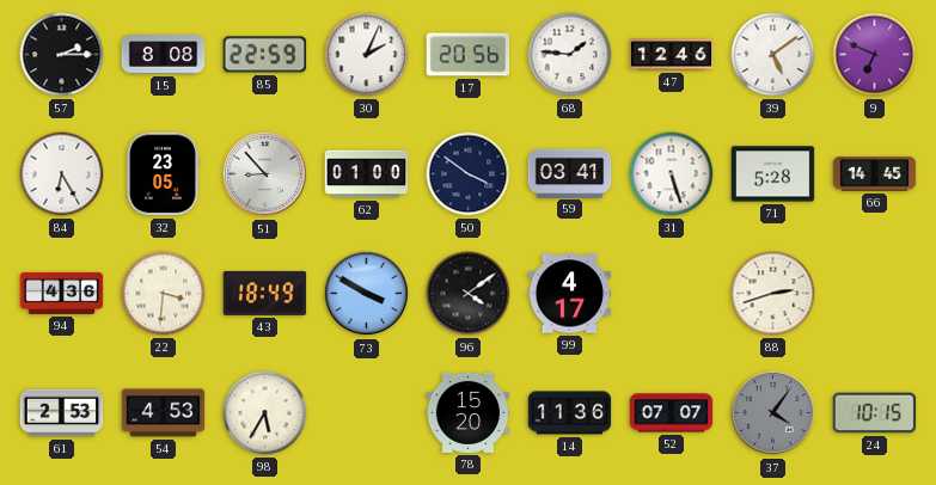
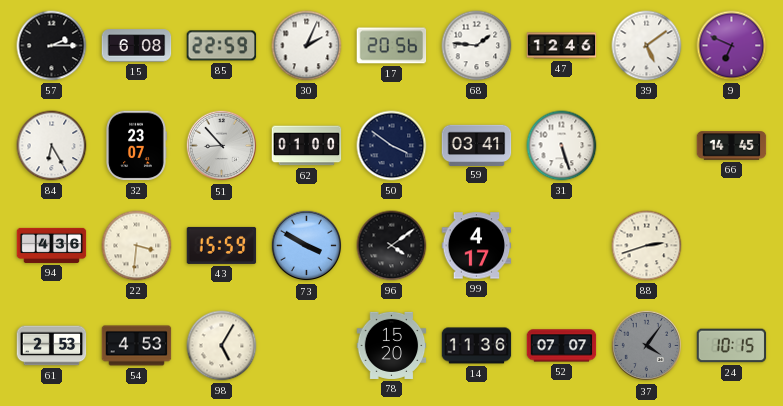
15: 8:08 -> 6:08 (137, 46)
32: 23:05 -> 23:07 (136, 146)
71: 5:28 -> none (773, 174)
43: 18:49 -> 15:59 (222, 245)
98: 5:35 -> 5:05 (222, 346)
